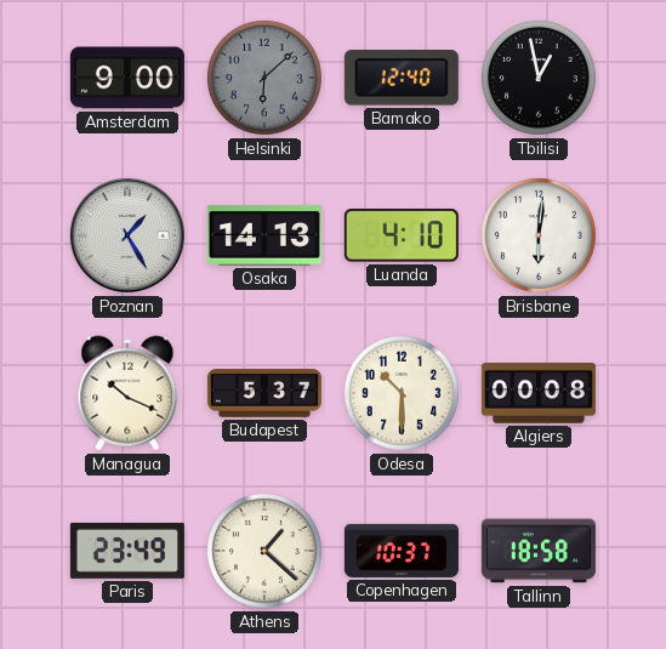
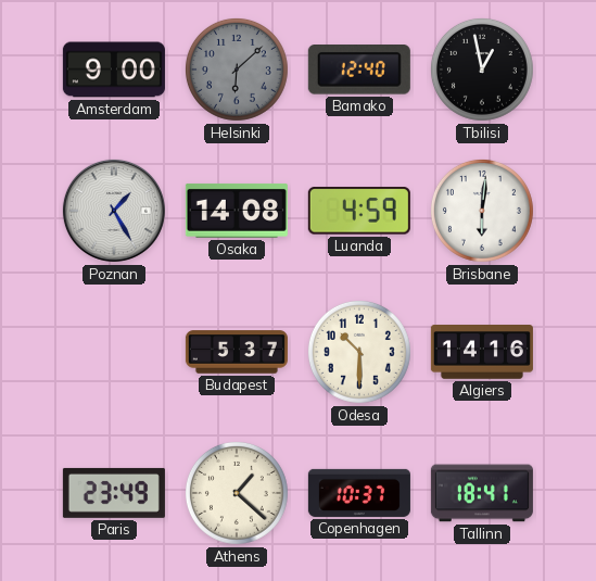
Osaka: 14:13 -> 14:08 (237, 211)
Luanda: 4:10 -> 4:59 (359, 211)
Managua: 10:19 -> none (127, 393)
Algiers: 00:08 -> 14:16 (482, 352)
Tallinn: 18:58 -> 18:41 (482, 493)
